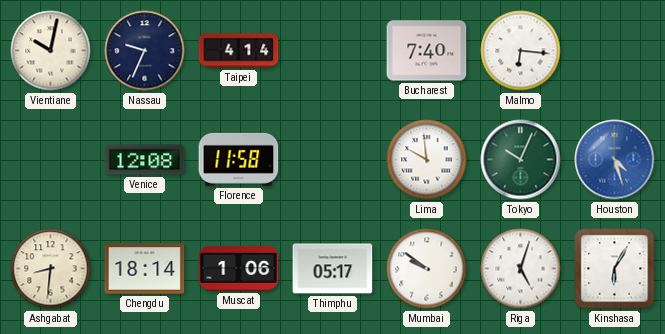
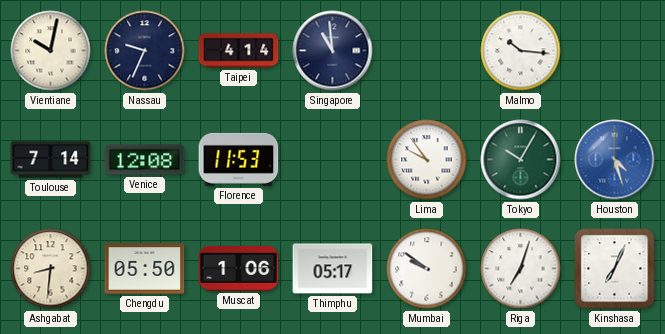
Singapore: none -> 10:59 (333, 51)
Bucharest: 7:40 -> none (427, 51)
Malmo: 6:16 -> 10:16 (521, 51)
Toulouse: none -> 7:14 (51, 160)
Florence: 11:58 -> 11:53 (239, 159)
Lima: 9:59 -> 9:54 (427, 160)
Tokyo: 10:04 -> 10:05 (521, 160)
Chengdu: 18:14 -> 05:50 (145, 269)
Riga: 5:03 -> 7:03 (521, 269)
Kinshasa: 6:05 -> 7:04 (615, 269)
